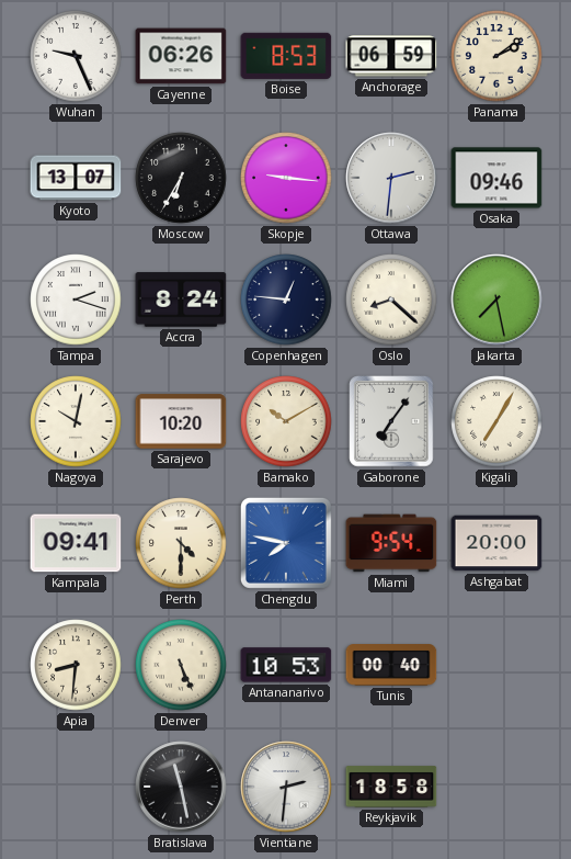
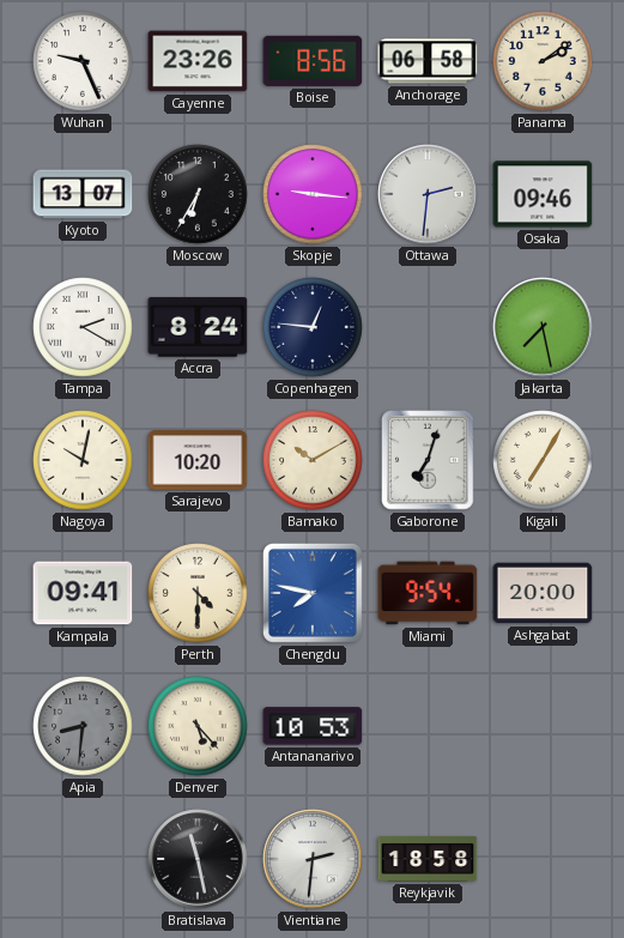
Cayenne: 06:26 -> 23:26 (198, 61)
Boise: 8:53 -> 8:56 (313, 61)
Anchorage: 06:59 -> 06:58 (428, 61)
Tampa: 2:18 -> 2:20 (83, 327)
Oslo: 8:22 -> none (391, 299)
Gaborone: 7:06 -> 7:03 (428, 460)
Apia dial: cream -> grey (83, 726)
Denver: 5:26 -> 5:23 (198, 726)
Tunis: 00:40 -> none (391, 665)
